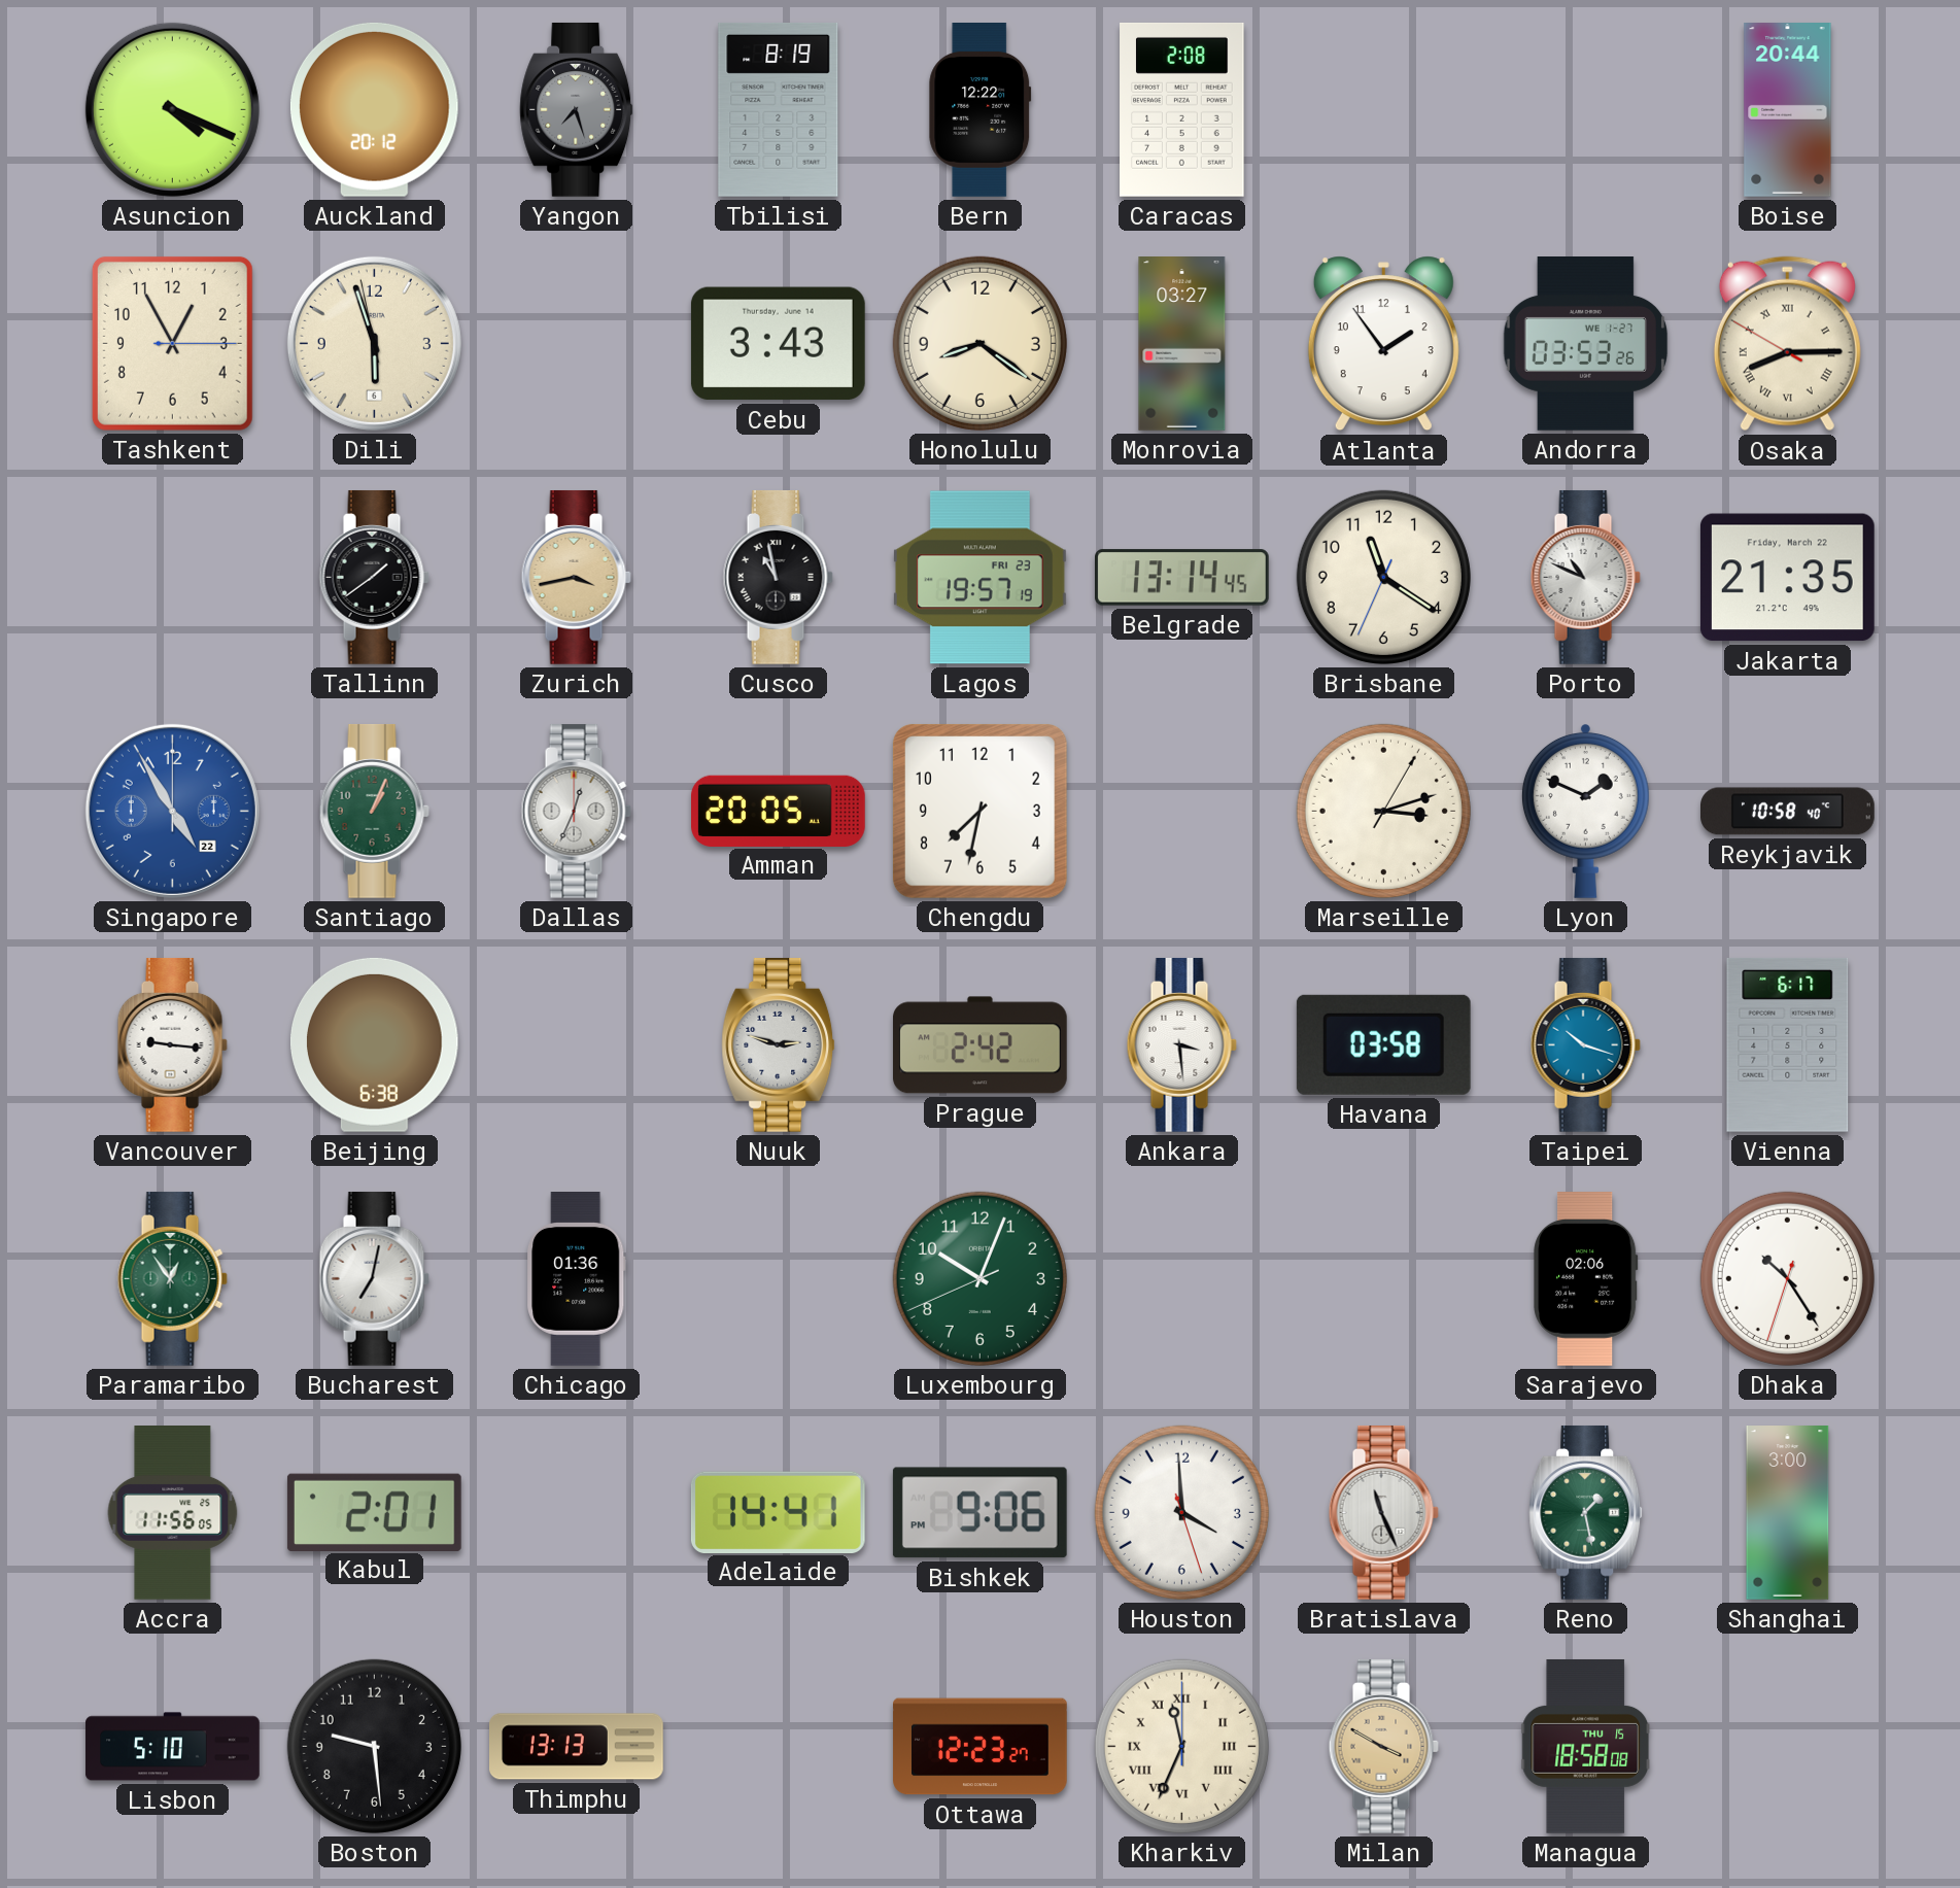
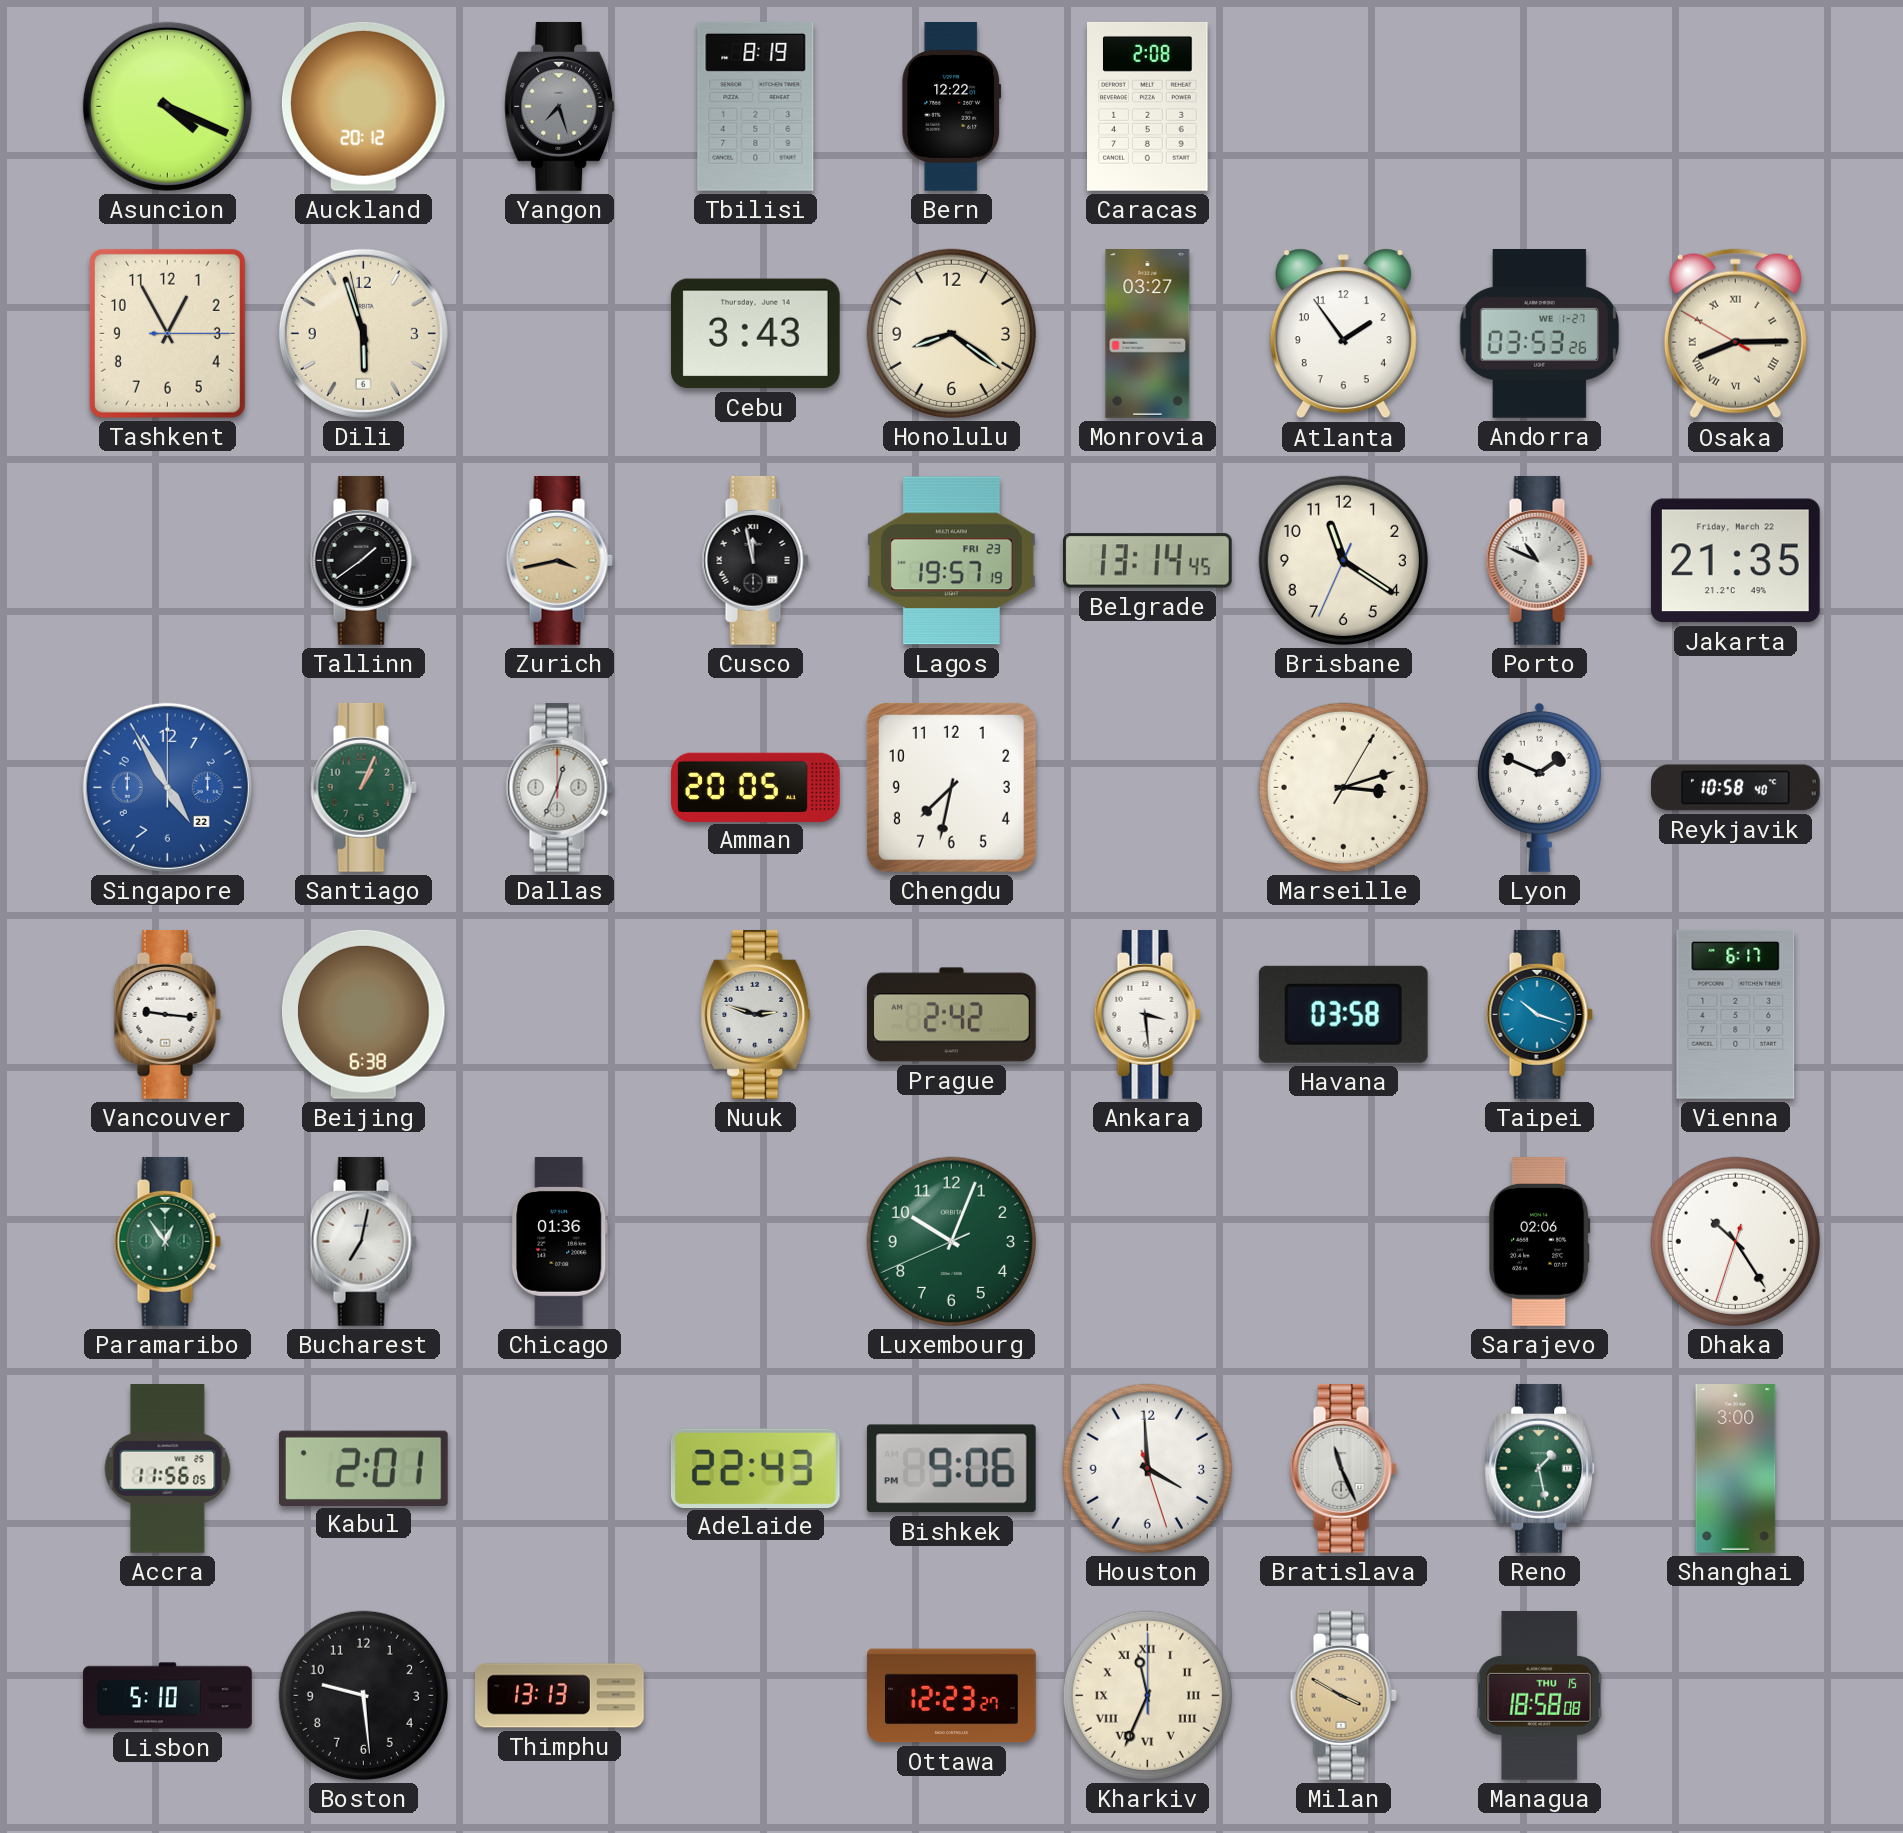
Boise: 20:44 -> none (1788, 110)
Cusco: 10:58 -> 11:58 (755, 560)
Adelaide: 14:41 -> 22:43 (755, 1468)
